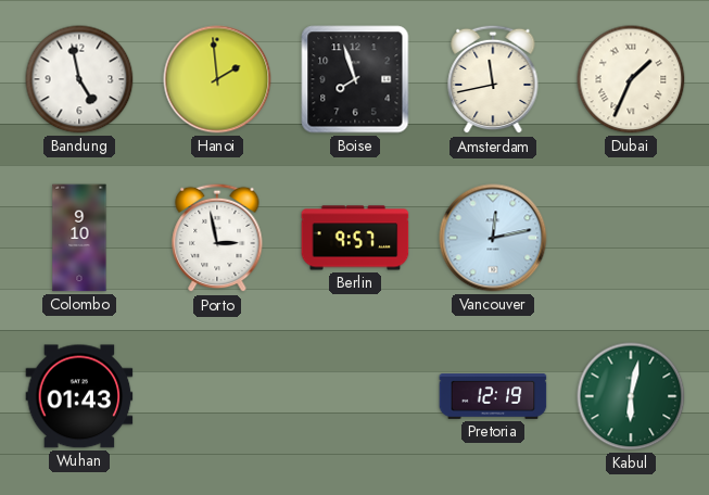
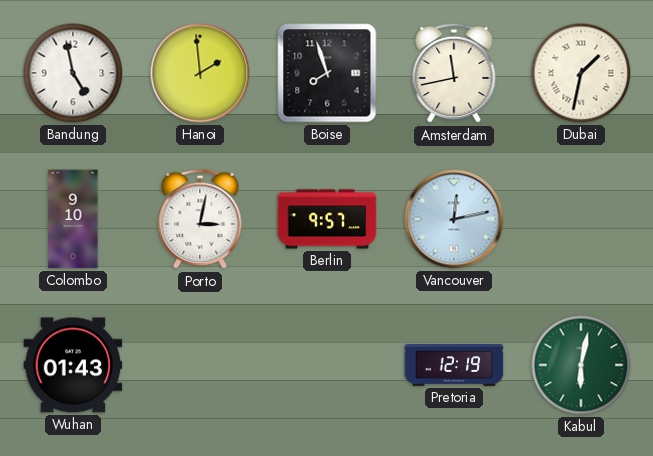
Dubai: 1:34 -> 1:32 (581, 73)
Porto: 2:58 -> 3:02 (200, 219)
